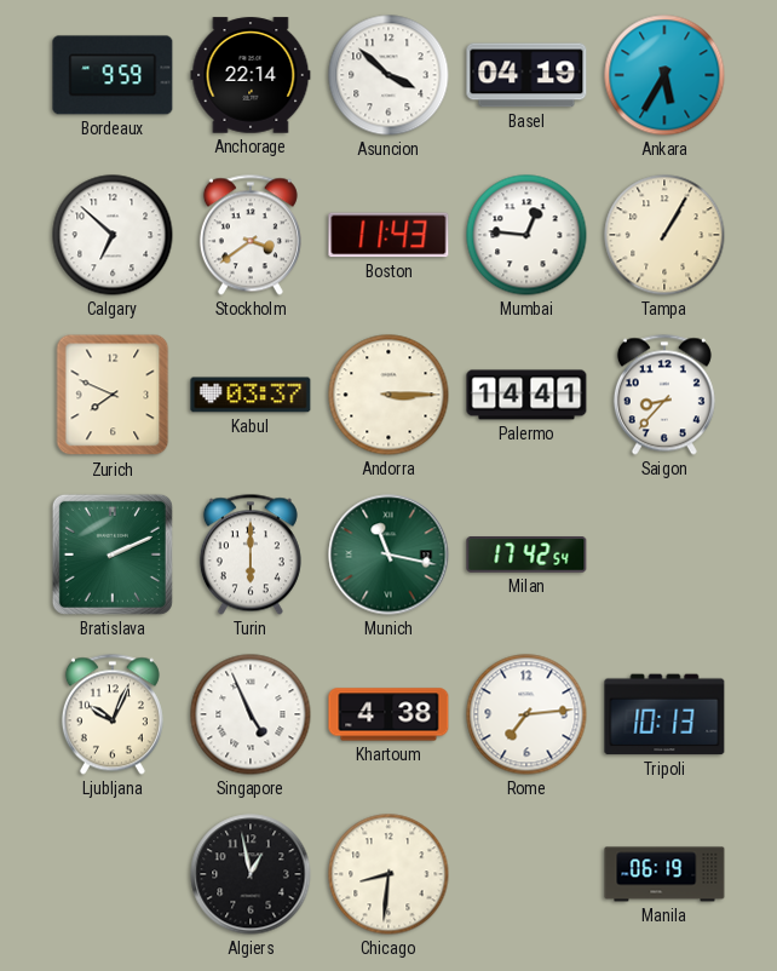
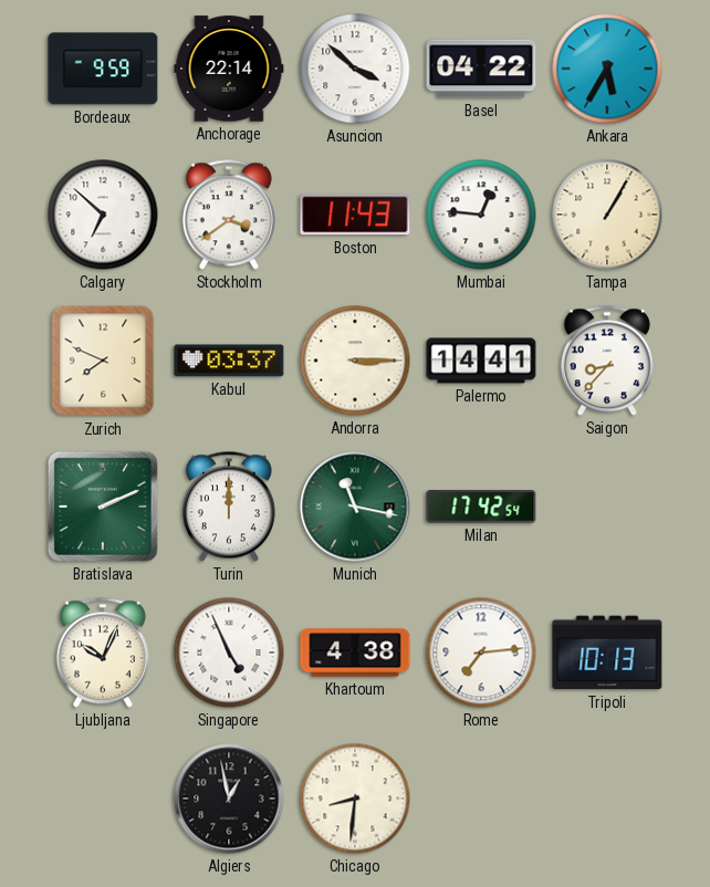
Basel: 04:19 -> 04:22 (481, 69)
Turin: 6:00 -> 12:00 (229, 507)
Manila: 06:19 -> none (664, 874)
